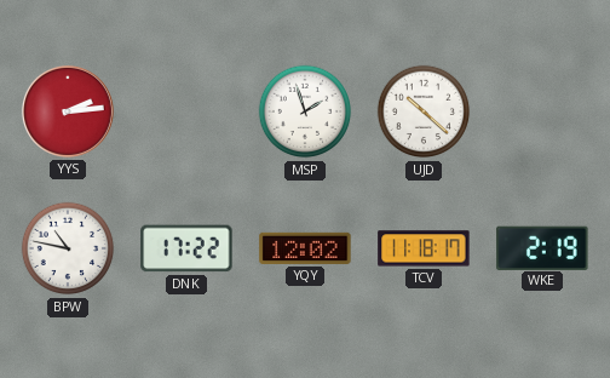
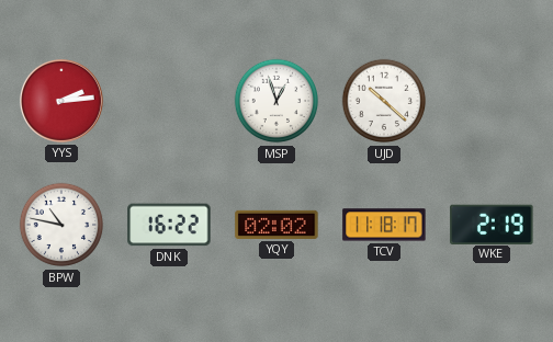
MSP: 1:57 -> 12:57 (276, 101)
DNK: 17:22 -> 16:22 (169, 225)
YQY: 12:02 -> 02:02 (276, 225)
